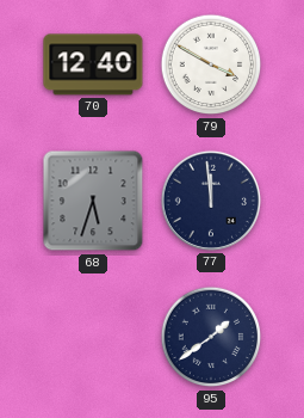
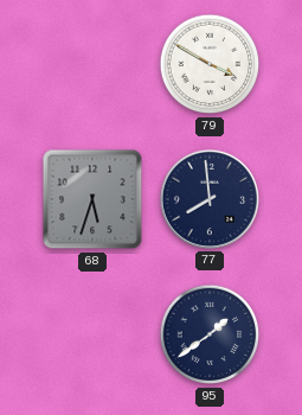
70: 12:40 -> none (93, 64)
77: 11:59 -> 7:59 (210, 199)
